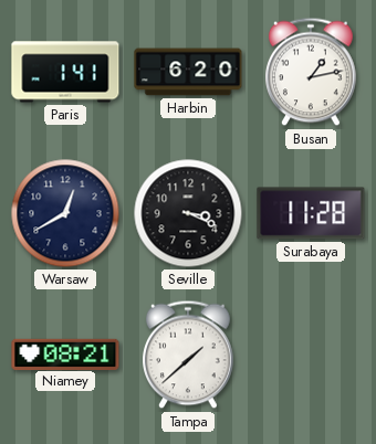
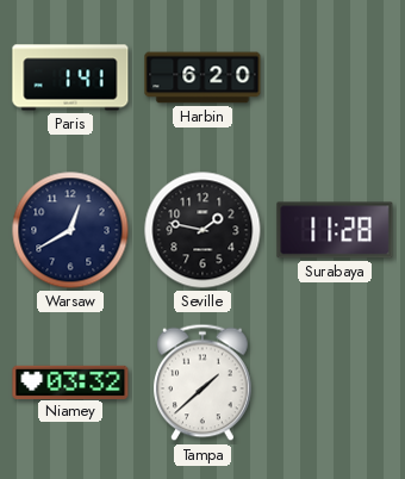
Busan: 1:13 -> none (312, 72)
Seville: 3:19 -> 1:47 (202, 230)
Niamey: 08:21 -> 03:32 (70, 381)
